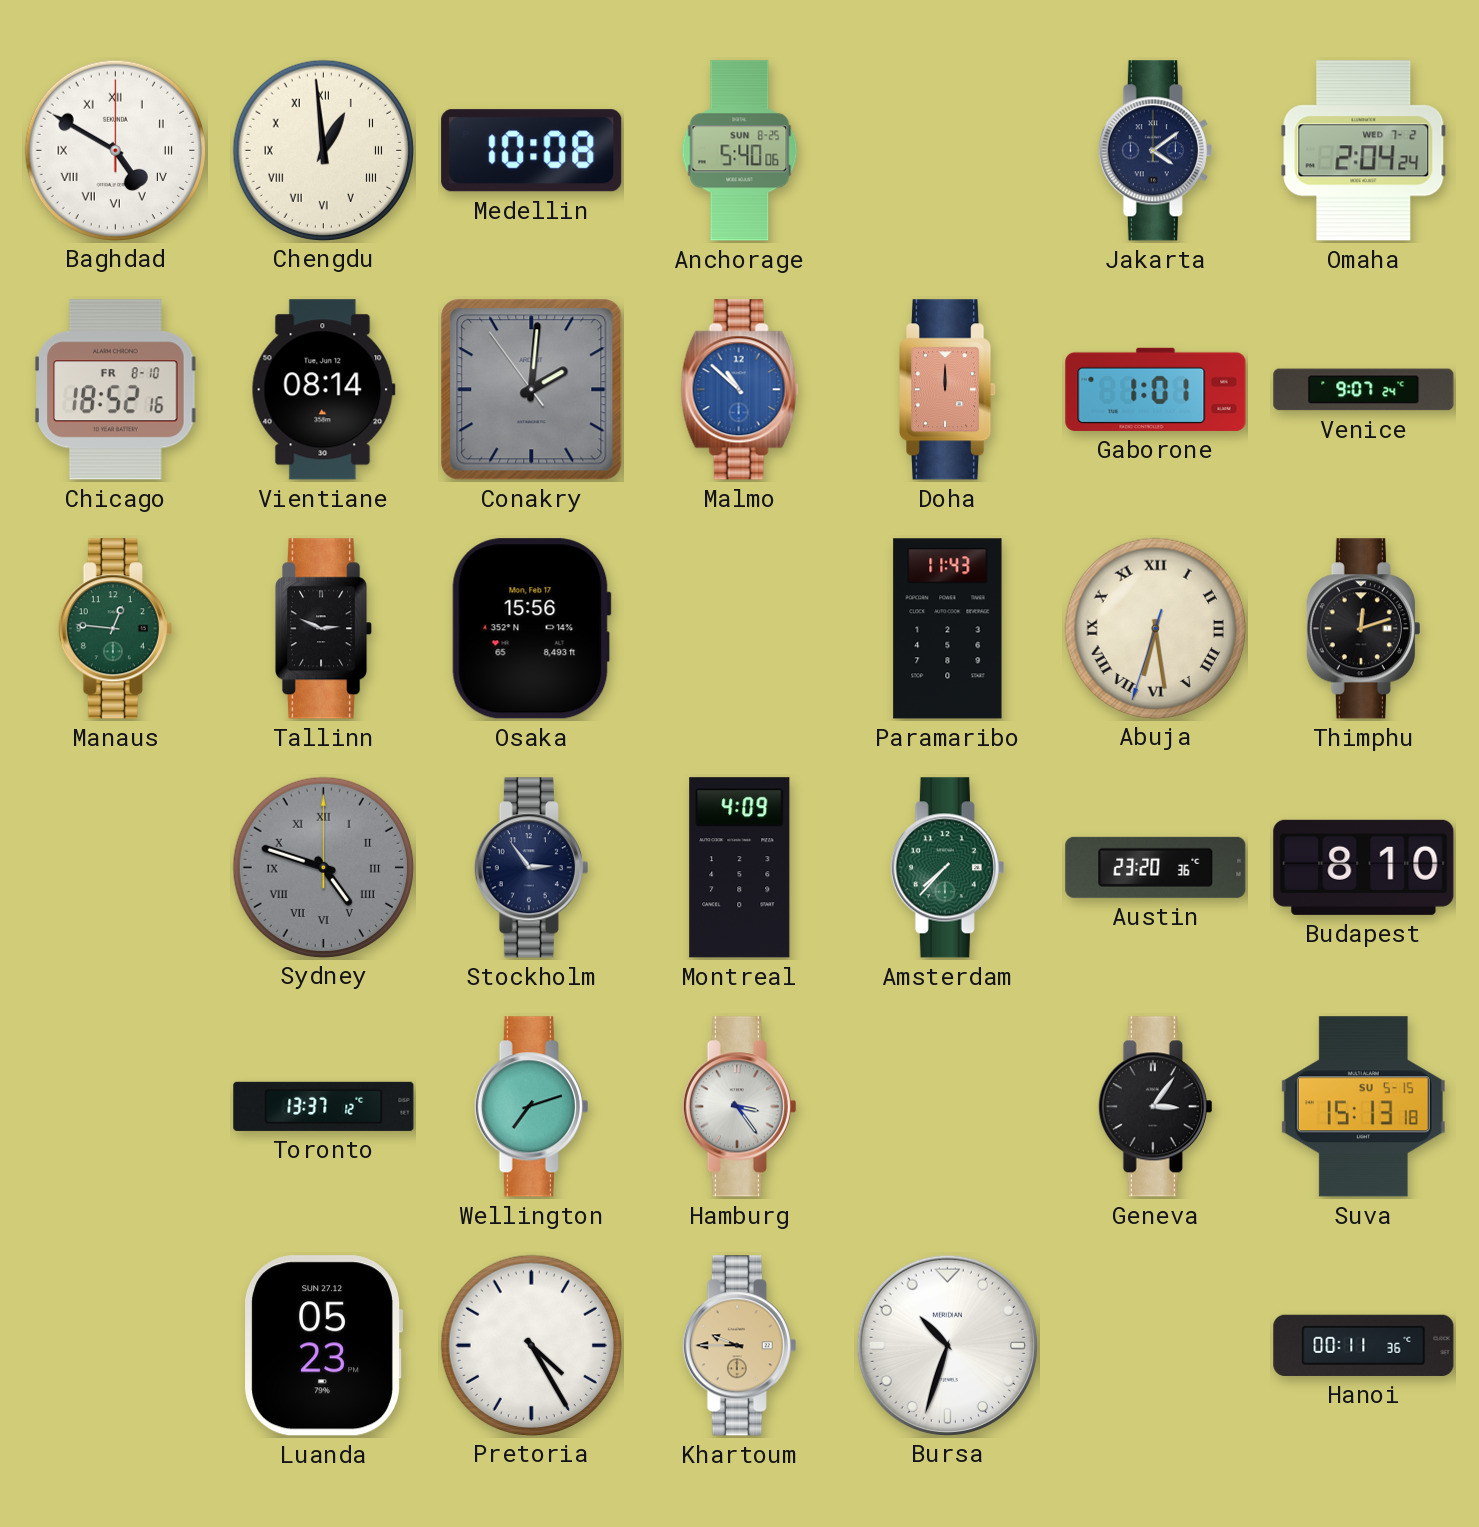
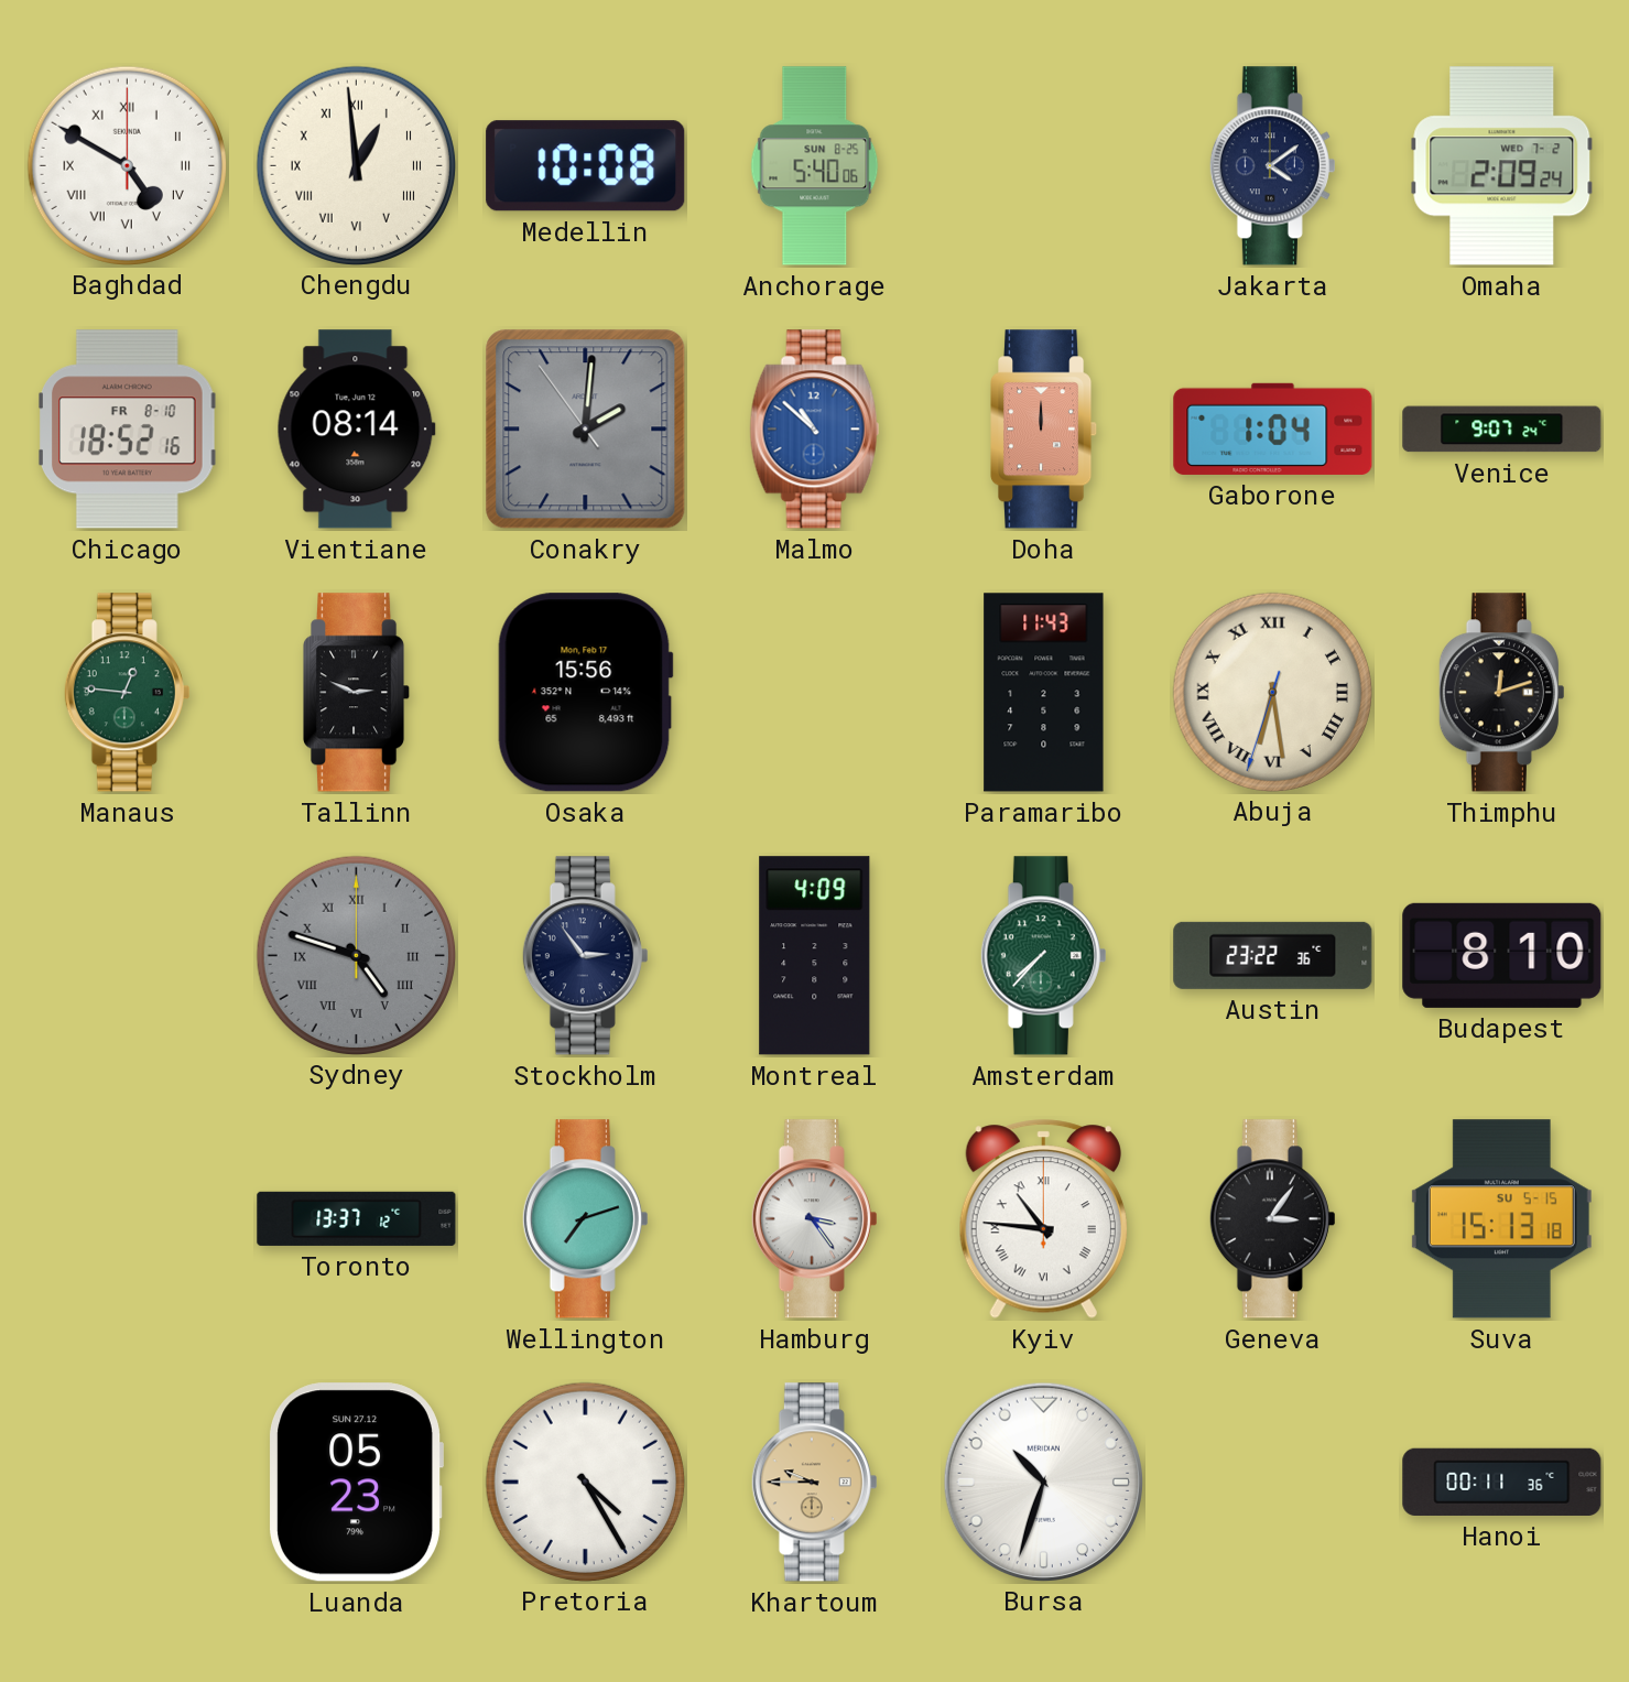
Omaha: 2:04 -> 2:09 (1502, 166)
Gaborone: 1:01 -> 1:04 (1273, 428)
Austin: 23:20 -> 23:22 (1273, 955)
Kyiv: none -> 10:46 (1043, 1219)
